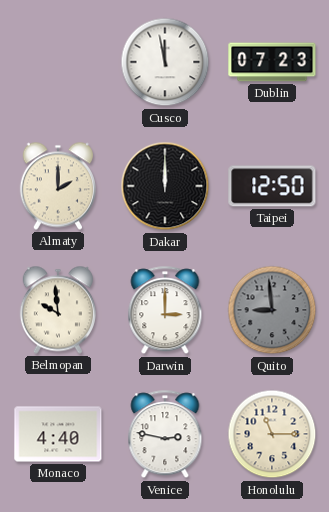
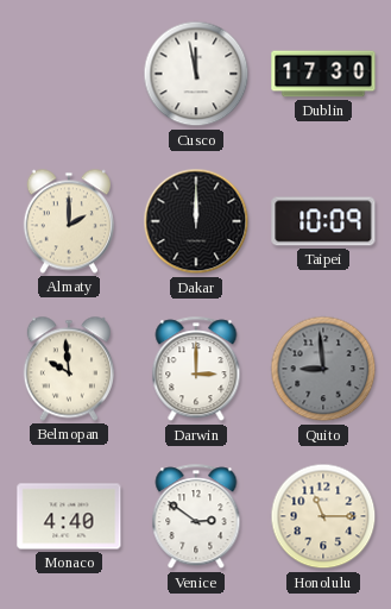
Dublin: 07:23 -> 17:30 (323, 74)
Taipei: 12:50 -> 10:09 (323, 221)
Venice: 2:47 -> 2:51 (196, 517)
